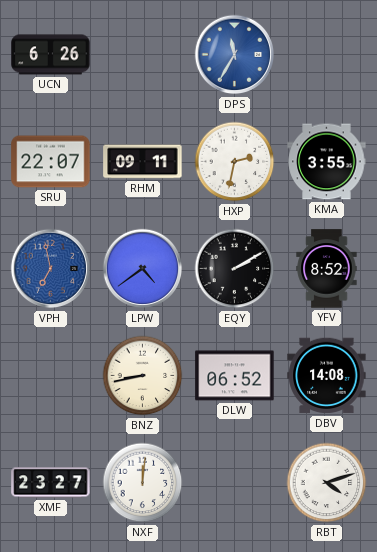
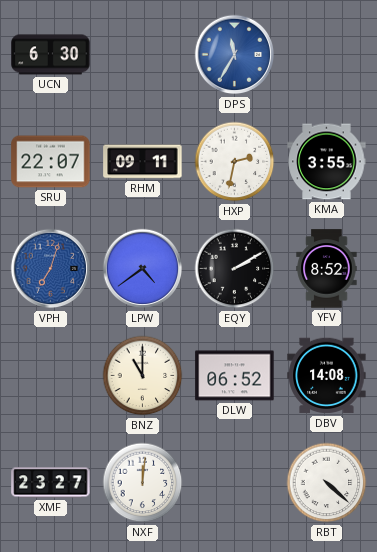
UCN: 6:26 -> 6:30 (51, 55)
VPH: 6:58 -> 7:03 (51, 269)
BNZ: 8:43 -> 11:00 (143, 376)
RBT: 4:12 -> 4:22 (327, 483)
